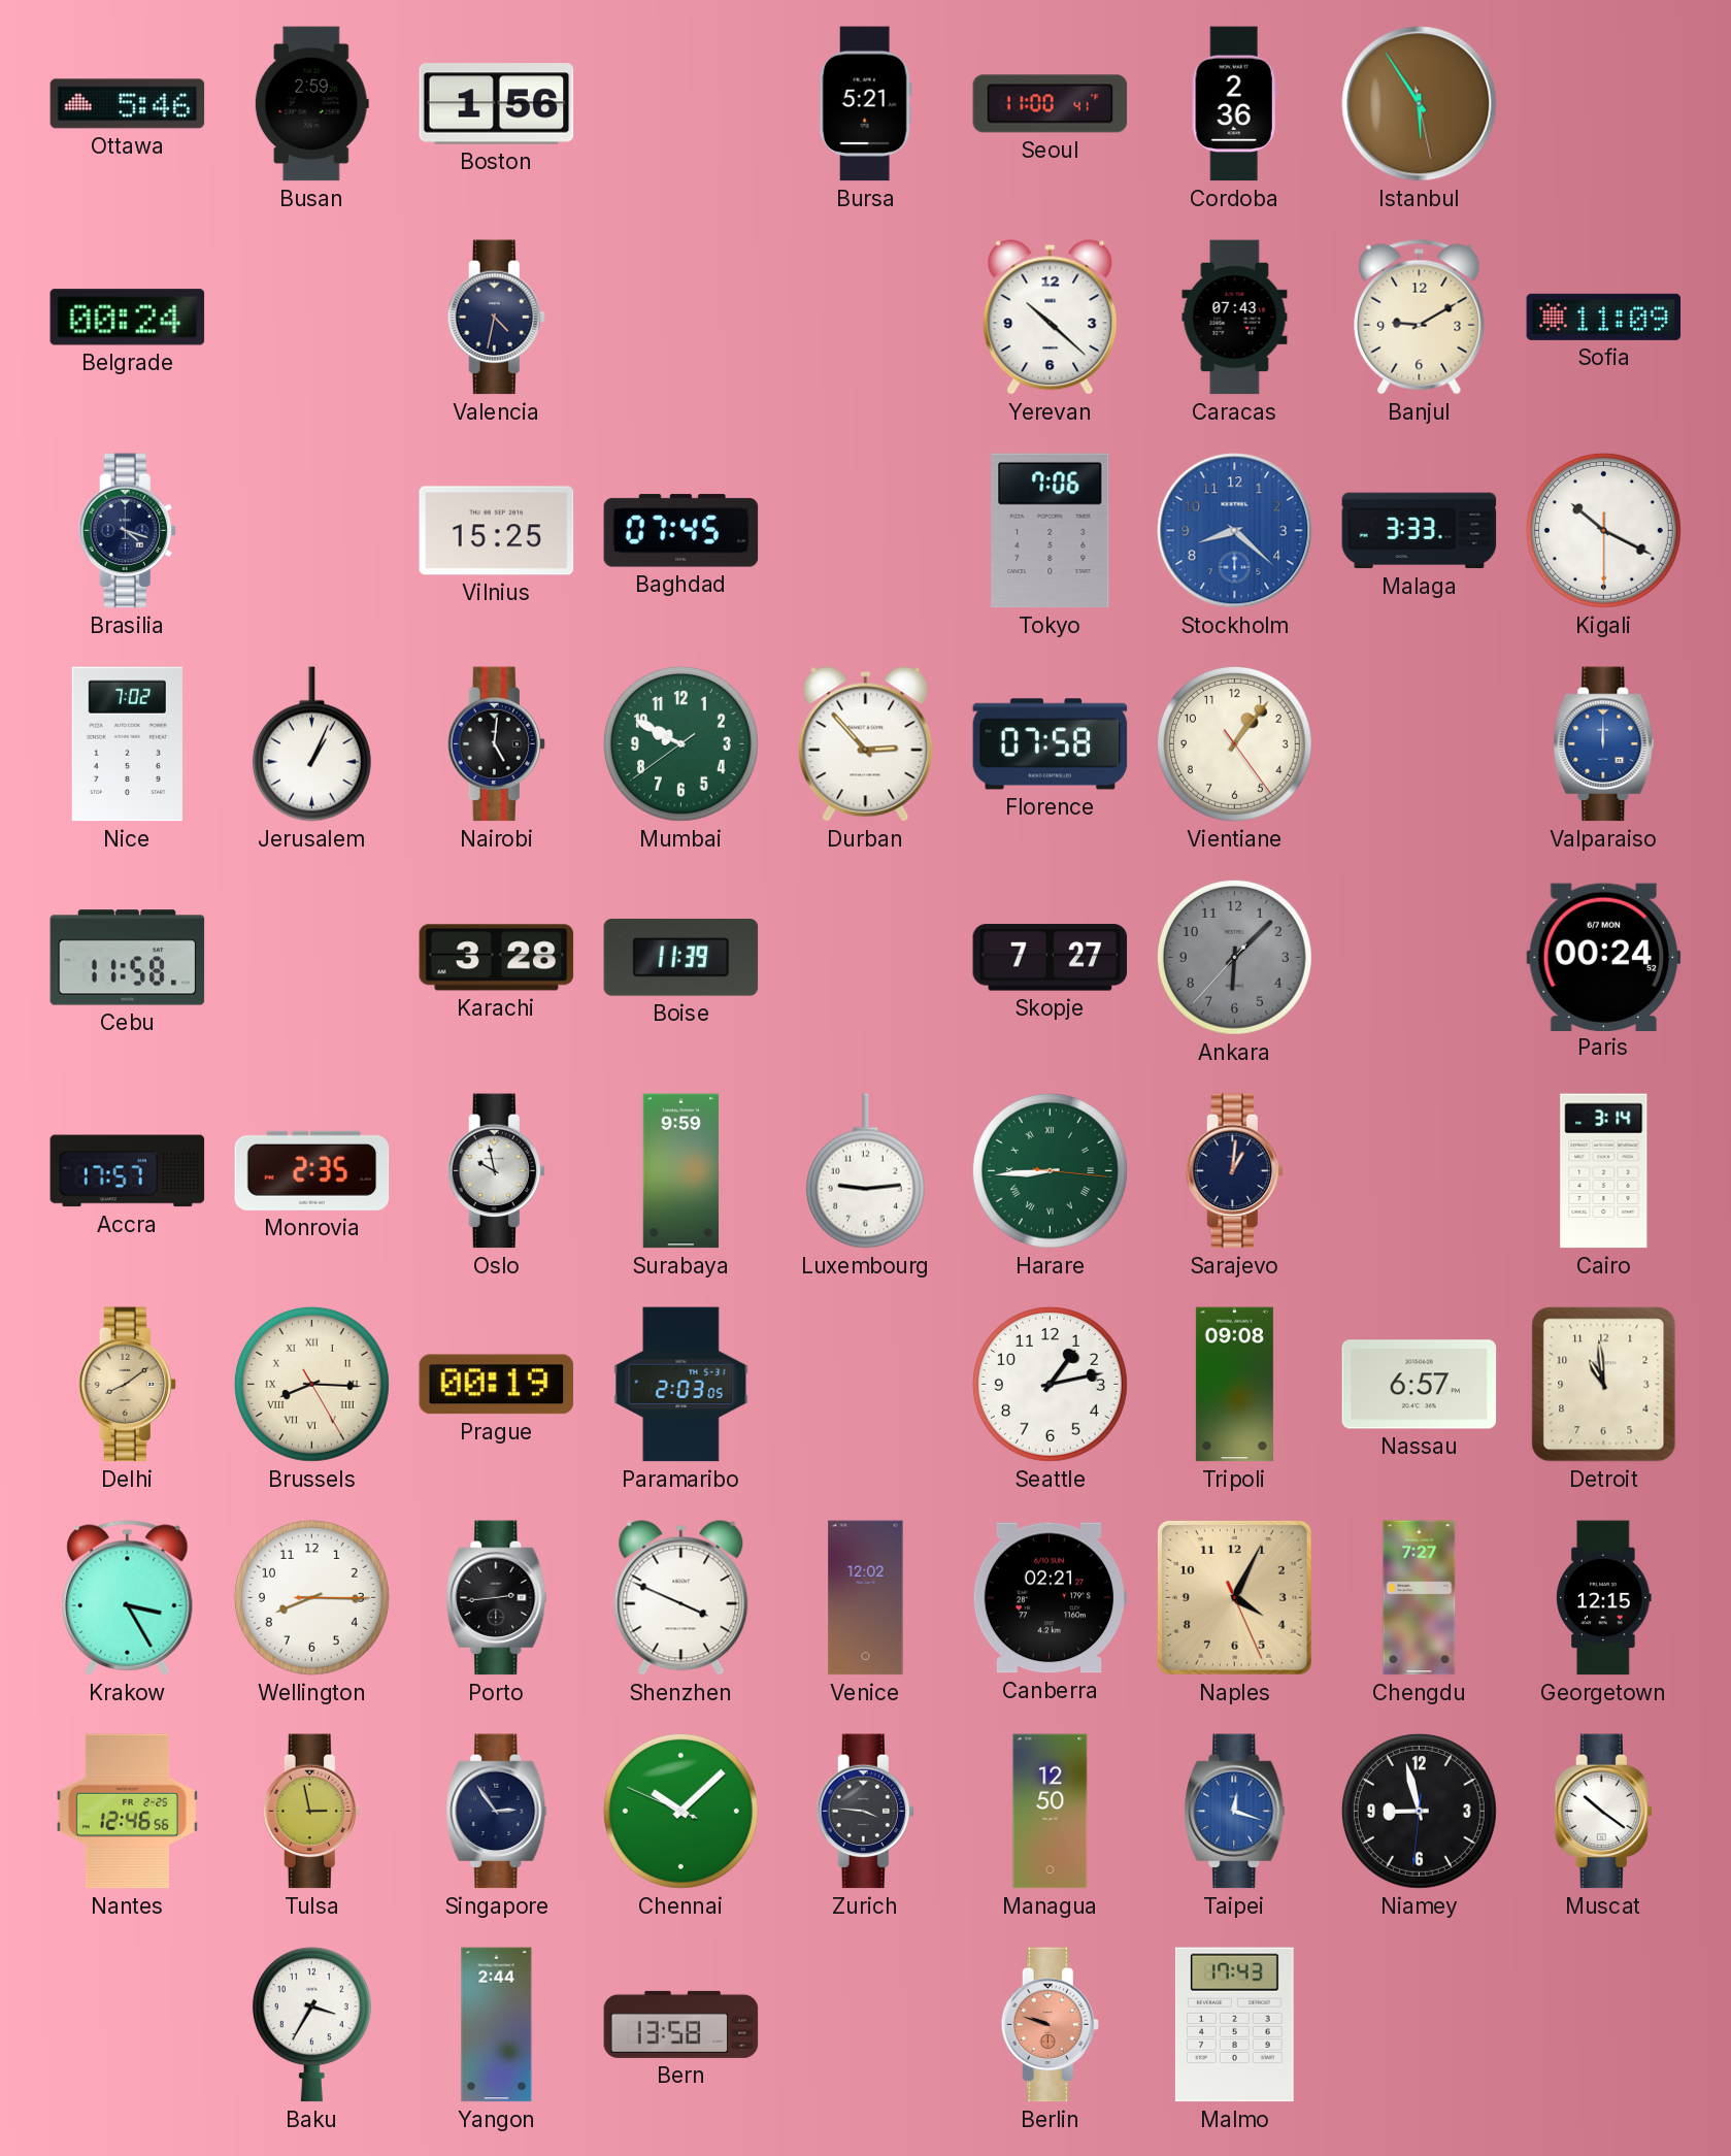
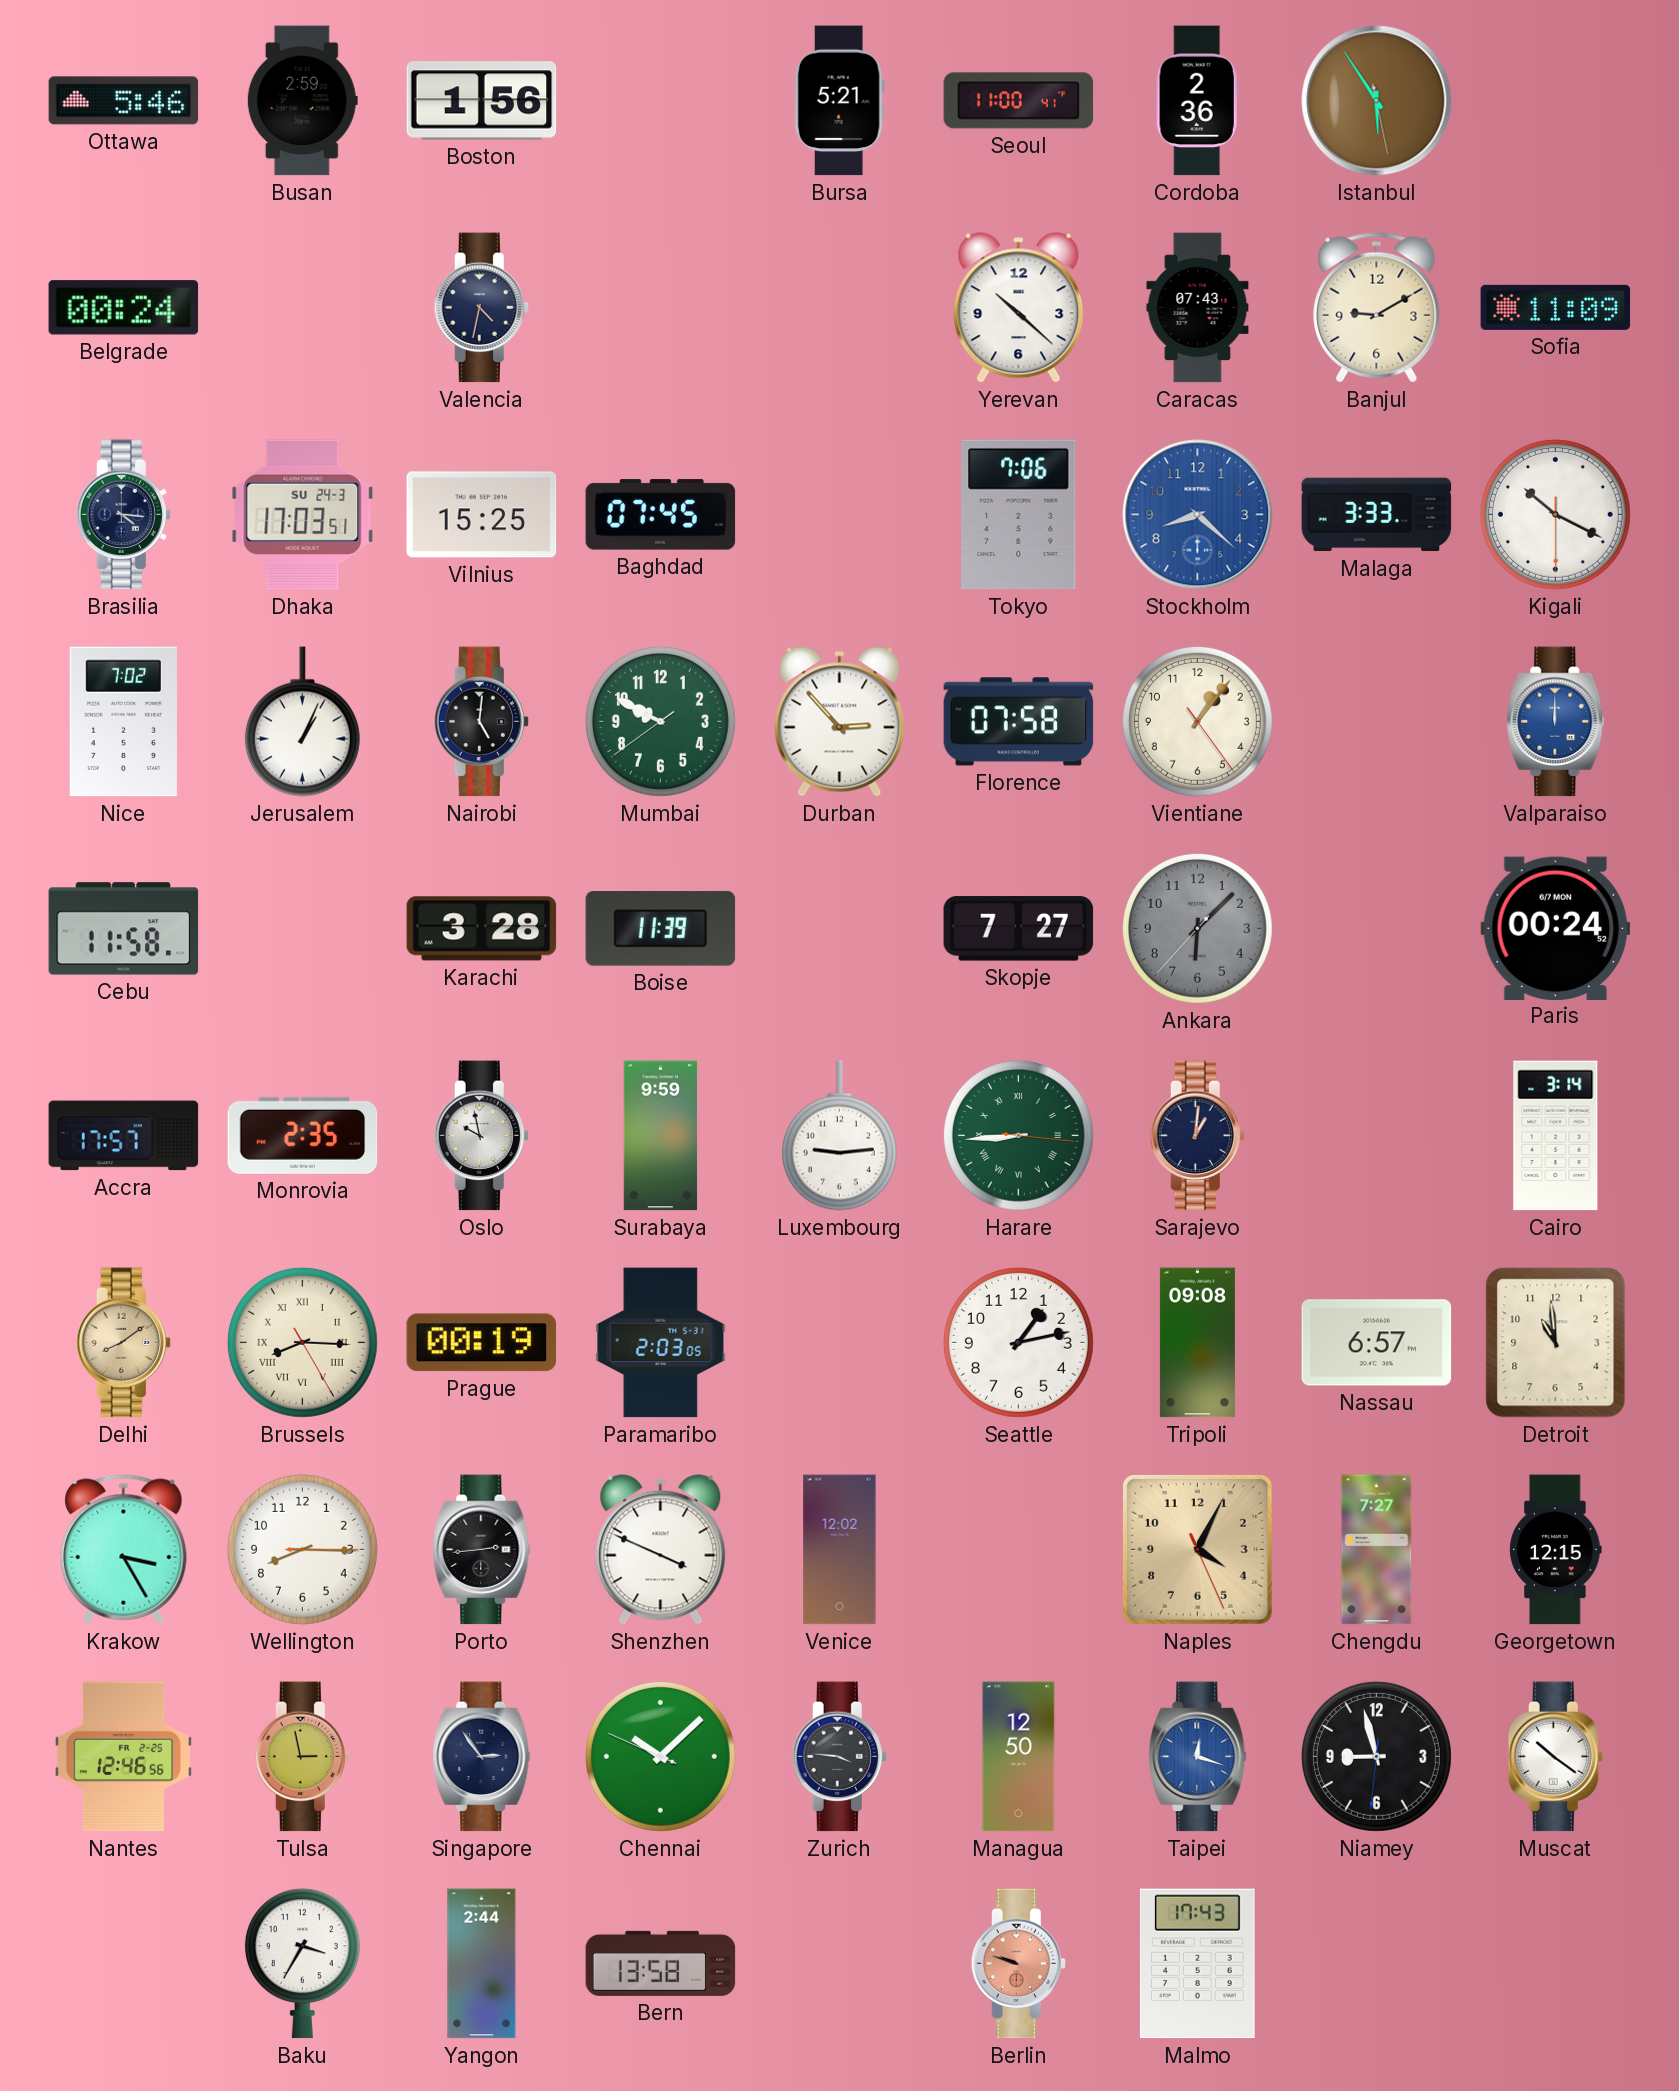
Brasilia: 4:18 -> 4:16 (123, 515)
Dhaka: none -> 17:03 (303, 515)
Canberra: 02:21 -> none (1050, 1598)
